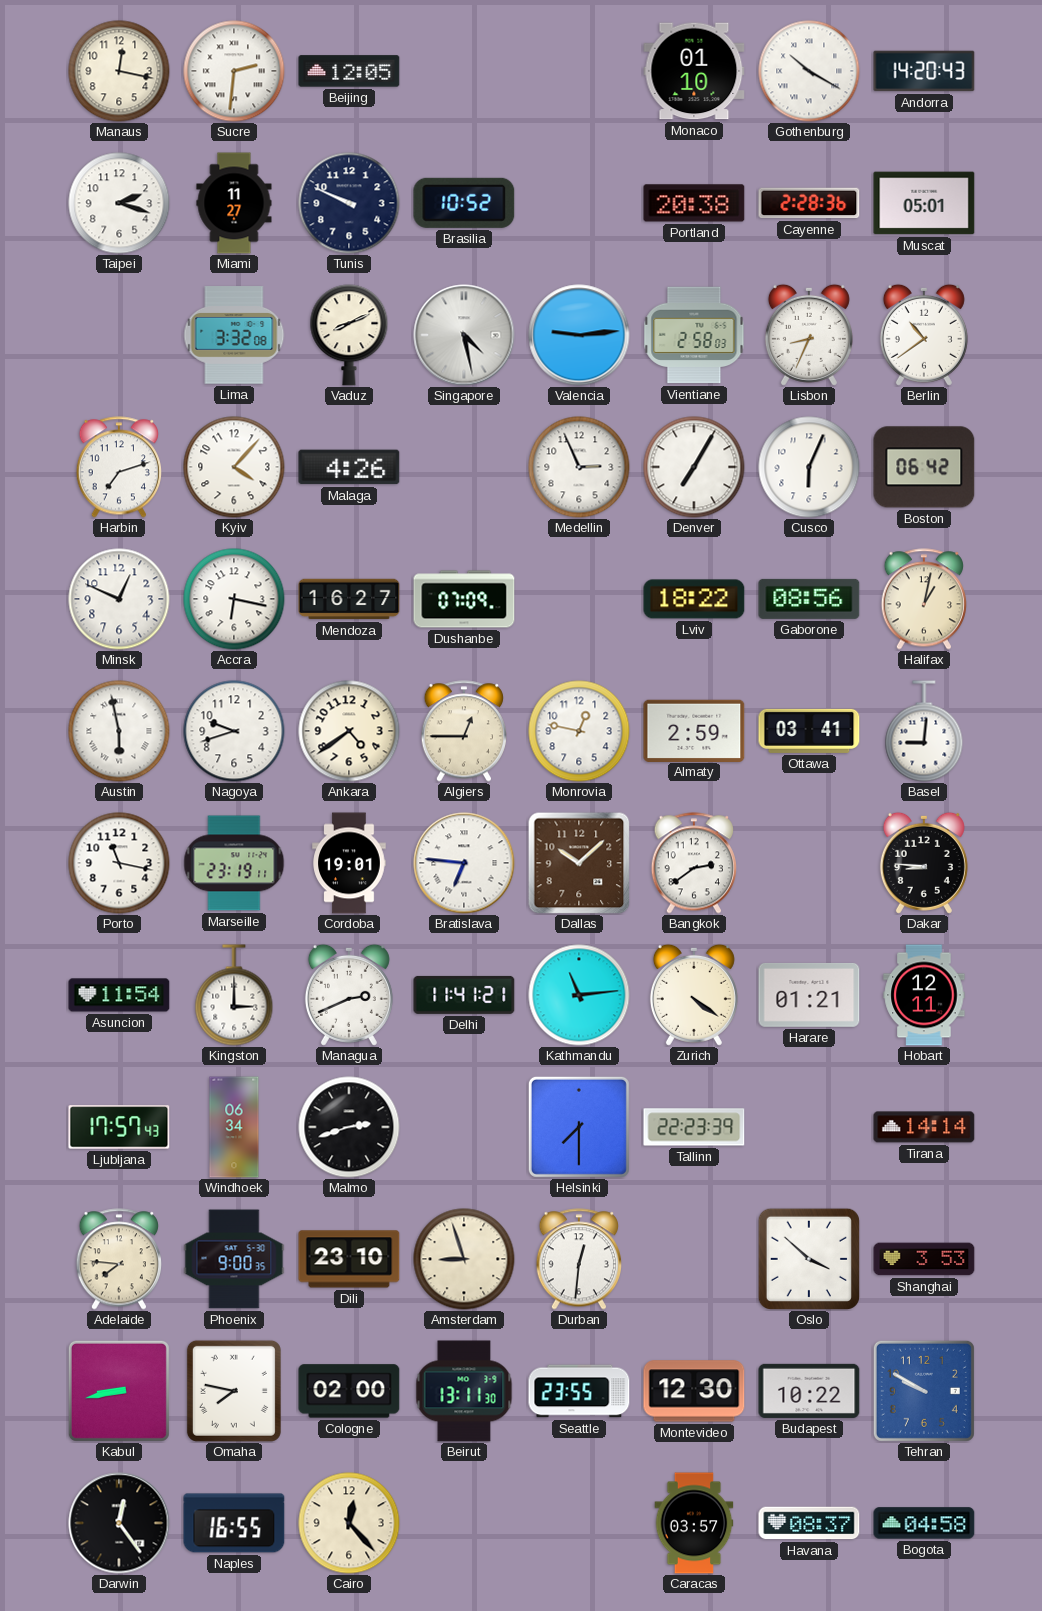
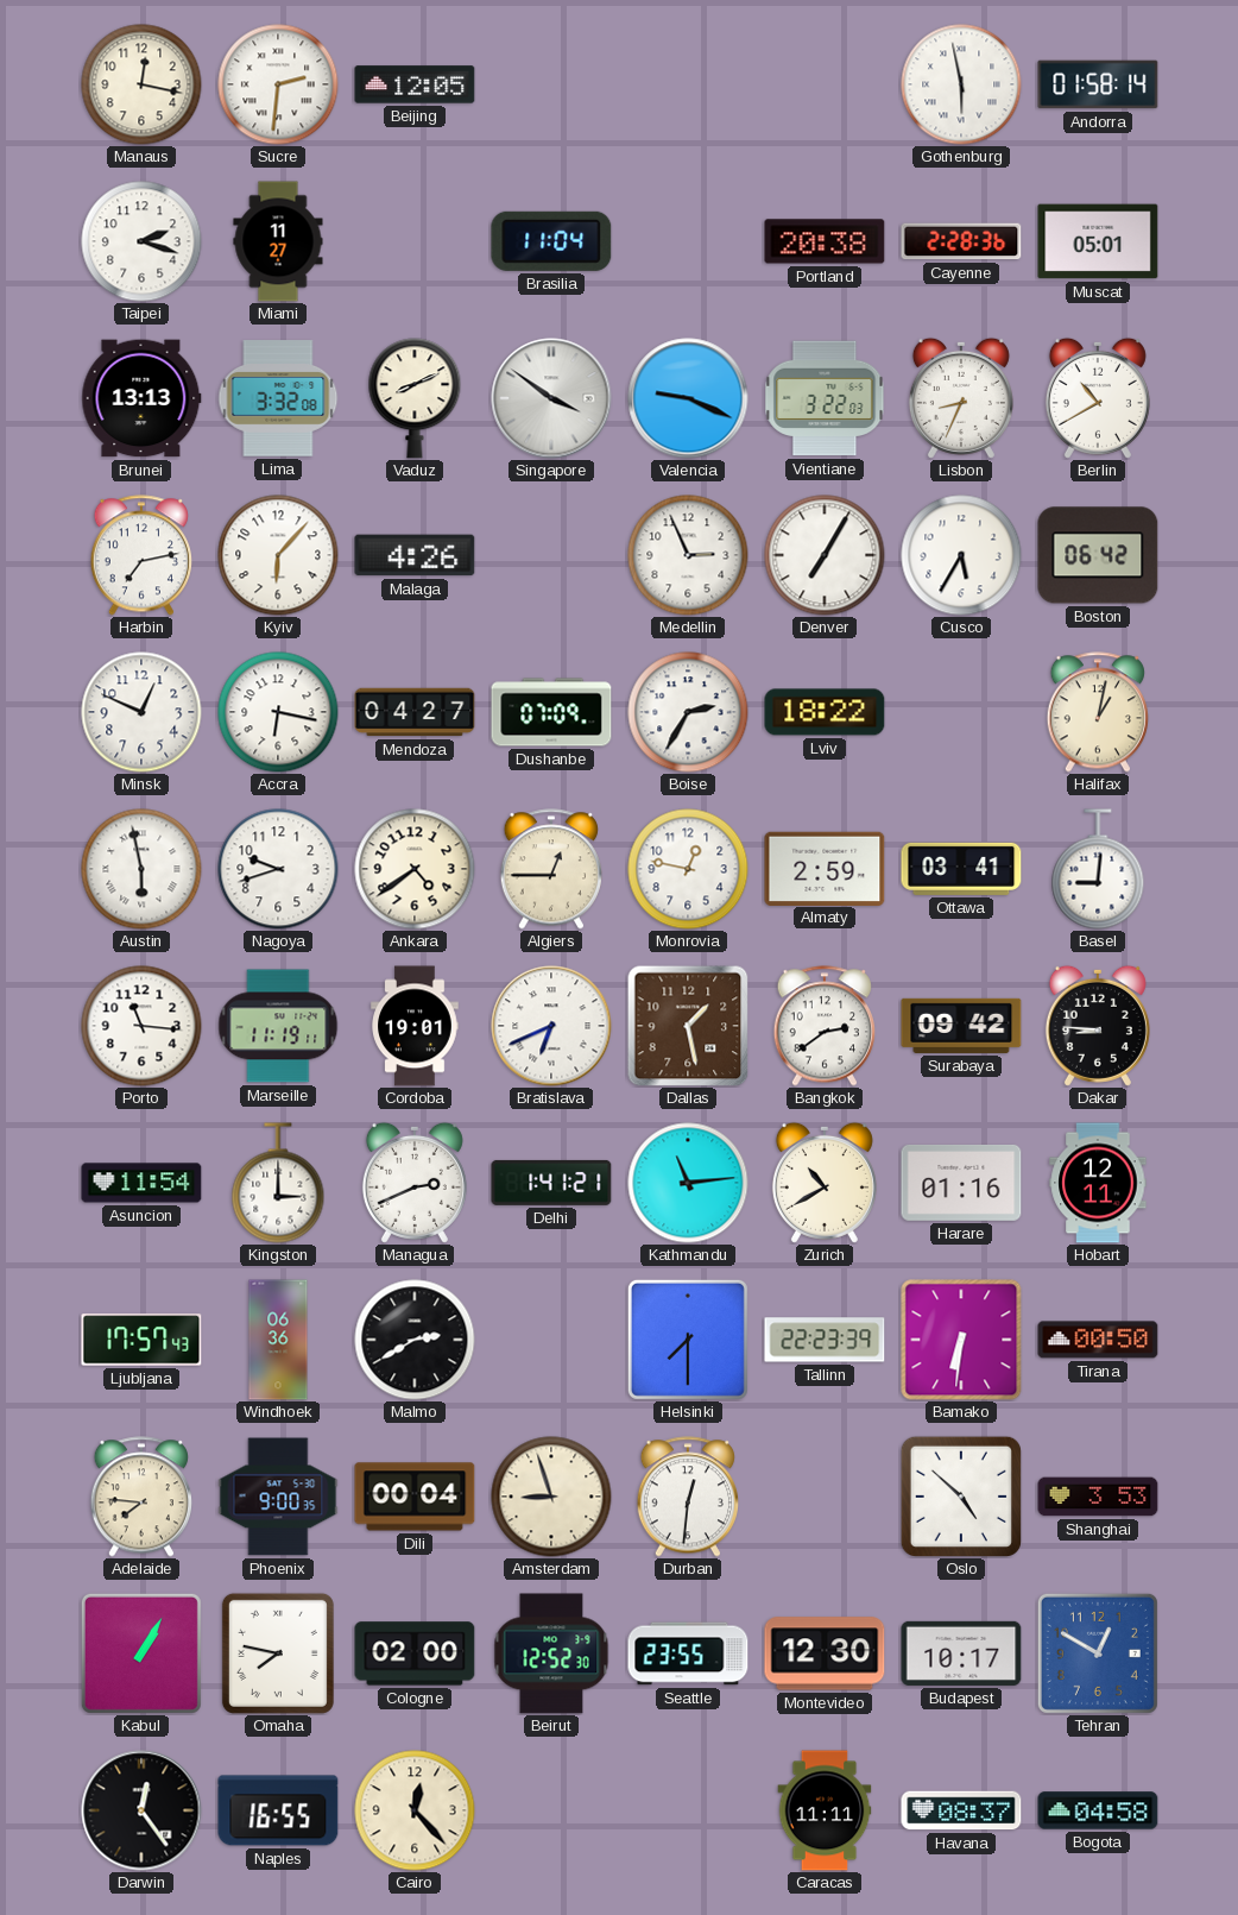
Monaco: 01:10 -> none (694, 71)
Gothenburg: 10:20 -> 5:58 (961, 84)
Andorra: 14:20 -> 01:58 (1098, 84)
Tunis: 9:49 -> none (349, 203)
Brasilia: 10:52 -> 11:04 (551, 241)
Brunei: none -> 13:13 (141, 398)
Singapore: 4:28 -> 3:51 (551, 398)
Valencia: 9:14 -> 9:19 (688, 398)
Vientiane: 2:58 -> 3:22 (825, 398)
Berlin: 10:39 -> 10:40 (1098, 398)
Harbin: 7:12 -> 7:13 (140, 555)
Kyiv: 4:07 -> 6:07 (278, 555)
Cusco: 6:04 -> 5:35 (961, 555)
Mendoza: 16:27 -> 04:27 (415, 712)
Boise: none -> 2:35 (688, 712)
Gaborone: 08:56 -> none (809, 599)
Porto: 11:17 -> 11:16 (141, 1026)
Marseille: 23:19 -> 11:19 (278, 1026)
Bratislava: 6:46 -> 6:41 (551, 1026)
Dallas: 10:08 -> 1:28 (688, 1026)
Surabaya: none -> 09:42 (961, 1026)
Delhi: 11:41 -> 1:41 (551, 1183)
Zurich: 4:21 -> 10:40 (825, 1183)
Harare: 01:21 -> 01:16 (961, 1183)
Windhoek: 06:34 -> 06:36 (278, 1340)
Malmo: 2:42 -> 2:40 (415, 1340)
Bamako: none -> 6:31 (961, 1340)
Tirana: 14:14 -> 00:50 (1098, 1340)
Dili: 23:10 -> 00:04 (415, 1497)
Oslo: 3:52 -> 4:52 (960, 1495)
Kabul: 8:43 -> 1:05 (141, 1653)
Beirut: 13:11 -> 12:52 (551, 1653)
Budapest: 10:22 -> 10:17 (961, 1653)
Tehran: 9:50 -> 12:50 (1098, 1653)
Caracas: 03:57 -> 11:11 (825, 1810)
